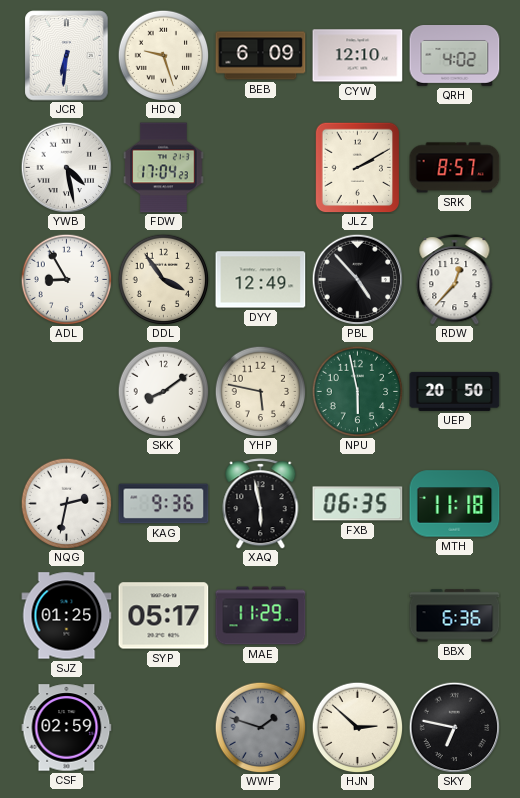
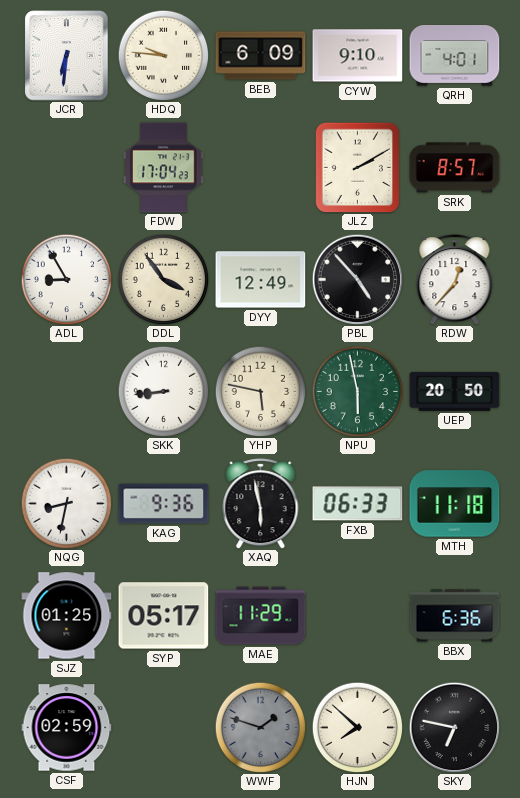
HDQ: 9:27 -> 9:46 (163, 55)
CYW: 12:10 -> 9:10 (358, 56)
QRH: 4:02 -> 4:01 (455, 56)
YWB: 4:28 -> none (66, 167)
SKK: 8:09 -> 8:44 (163, 391)
NQG: 2:32 -> 8:32 (66, 503)
FXB: 06:35 -> 06:33 (358, 504)
HJN: 2:52 -> 7:52 (357, 727)
